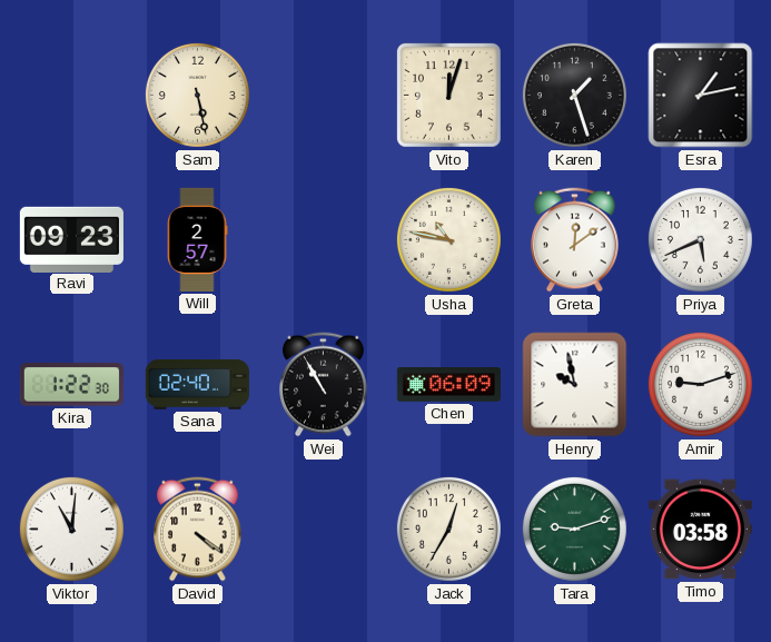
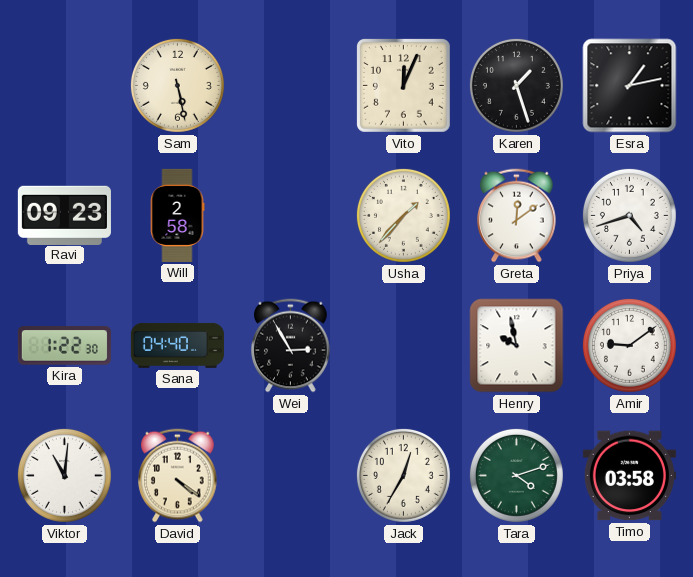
Vito: 12:03 -> 12:04 (403, 85)
Will: 2:57 -> 2:58 (177, 215)
Usha: 10:47 -> 1:37 (403, 215)
Priya: 5:41 -> 4:42 (629, 215)
Sana: 02:40 -> 04:40 (177, 345)
Wei: 10:55 -> 2:55 (291, 346)
Chen: 06:09 -> none (448, 385)
Amir: 9:12 -> 9:09 (629, 345)
Tara: 9:12 -> 4:12 (516, 475)
